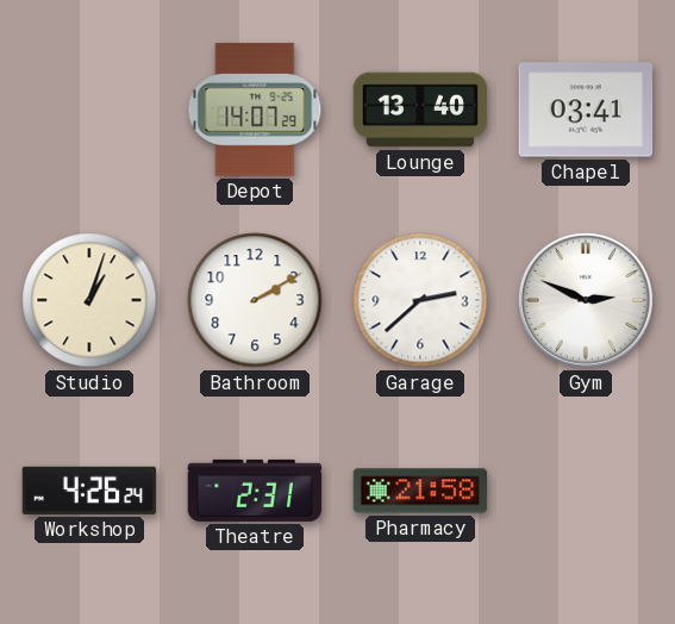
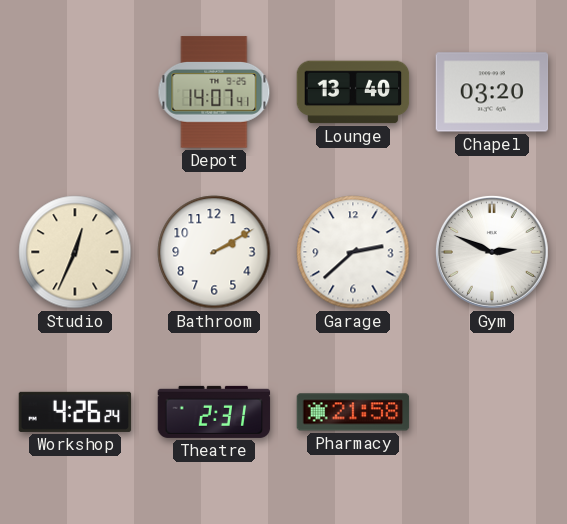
Depot: 14:07:29 -> 14:07:41 (214, 92)
Chapel: 03:41 -> 03:20 (492, 92)
Studio: 1:03 -> 12:34 (75, 252)
